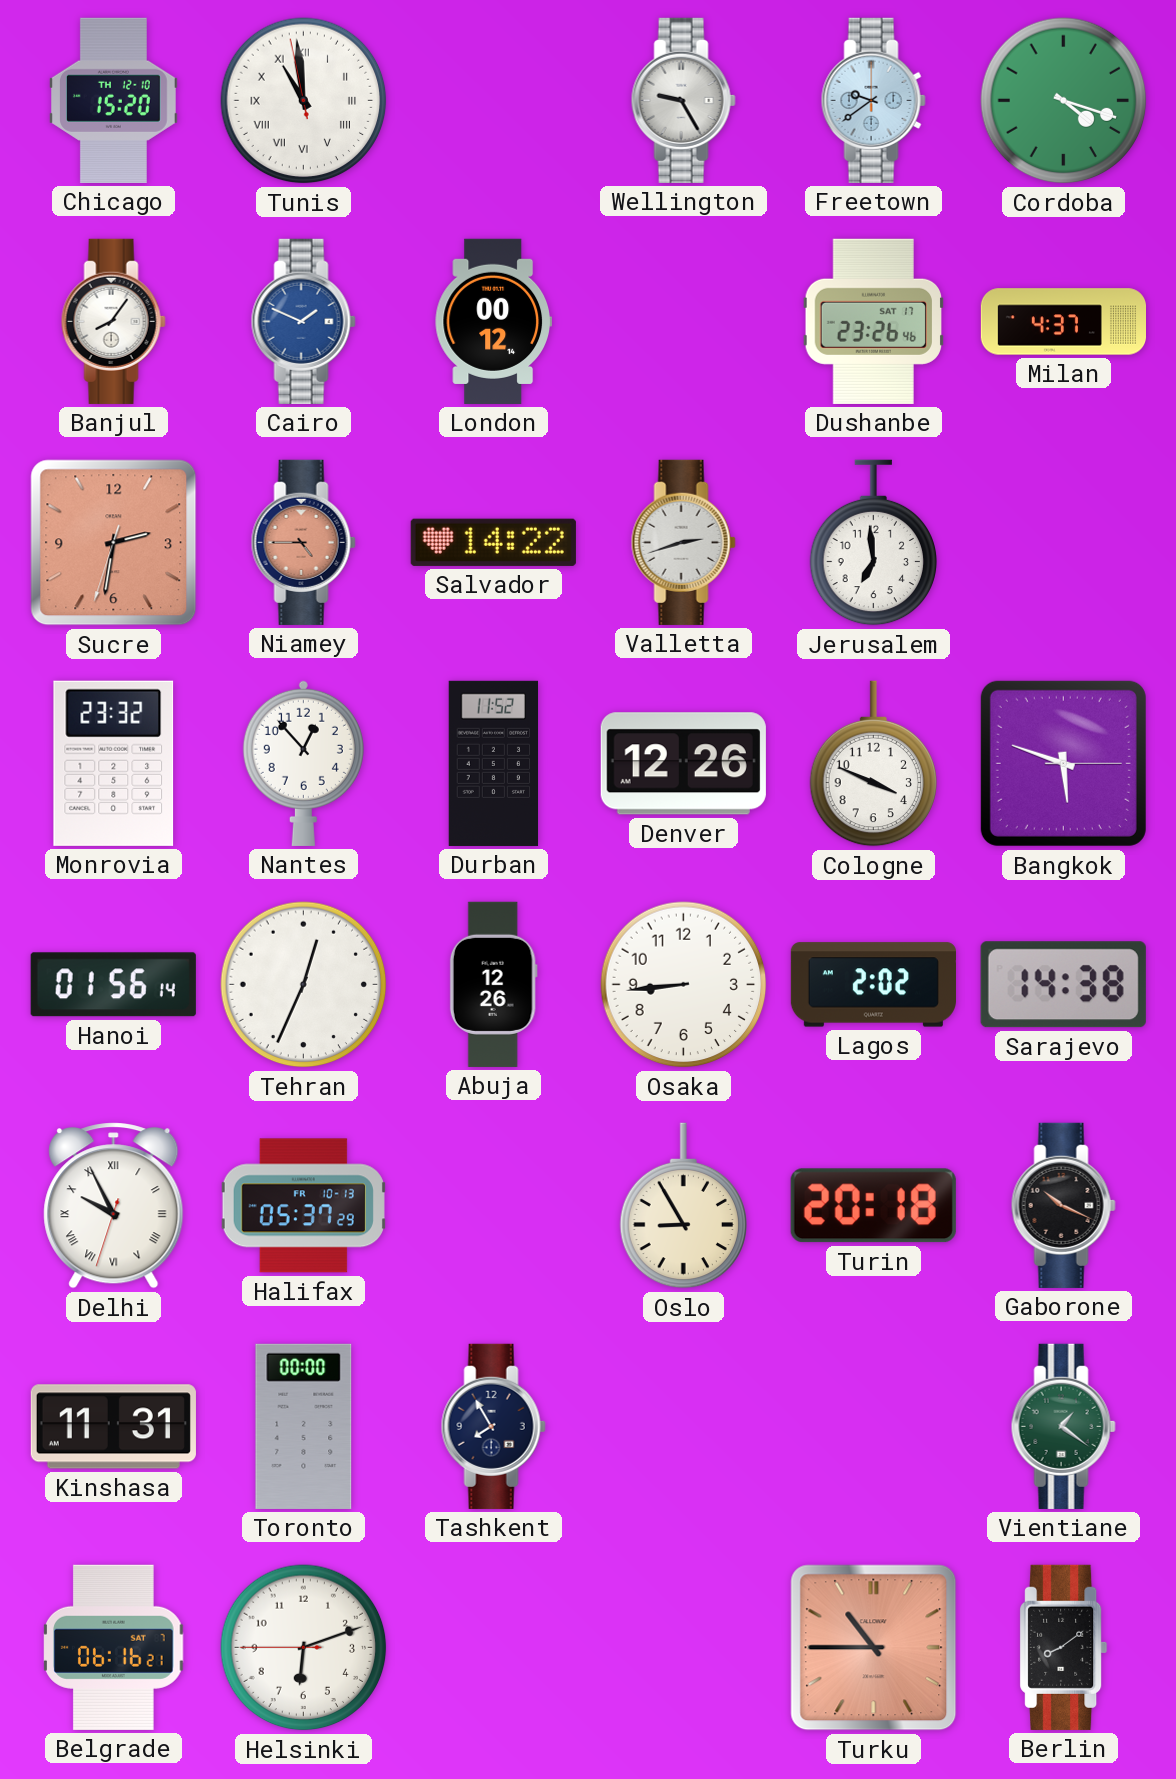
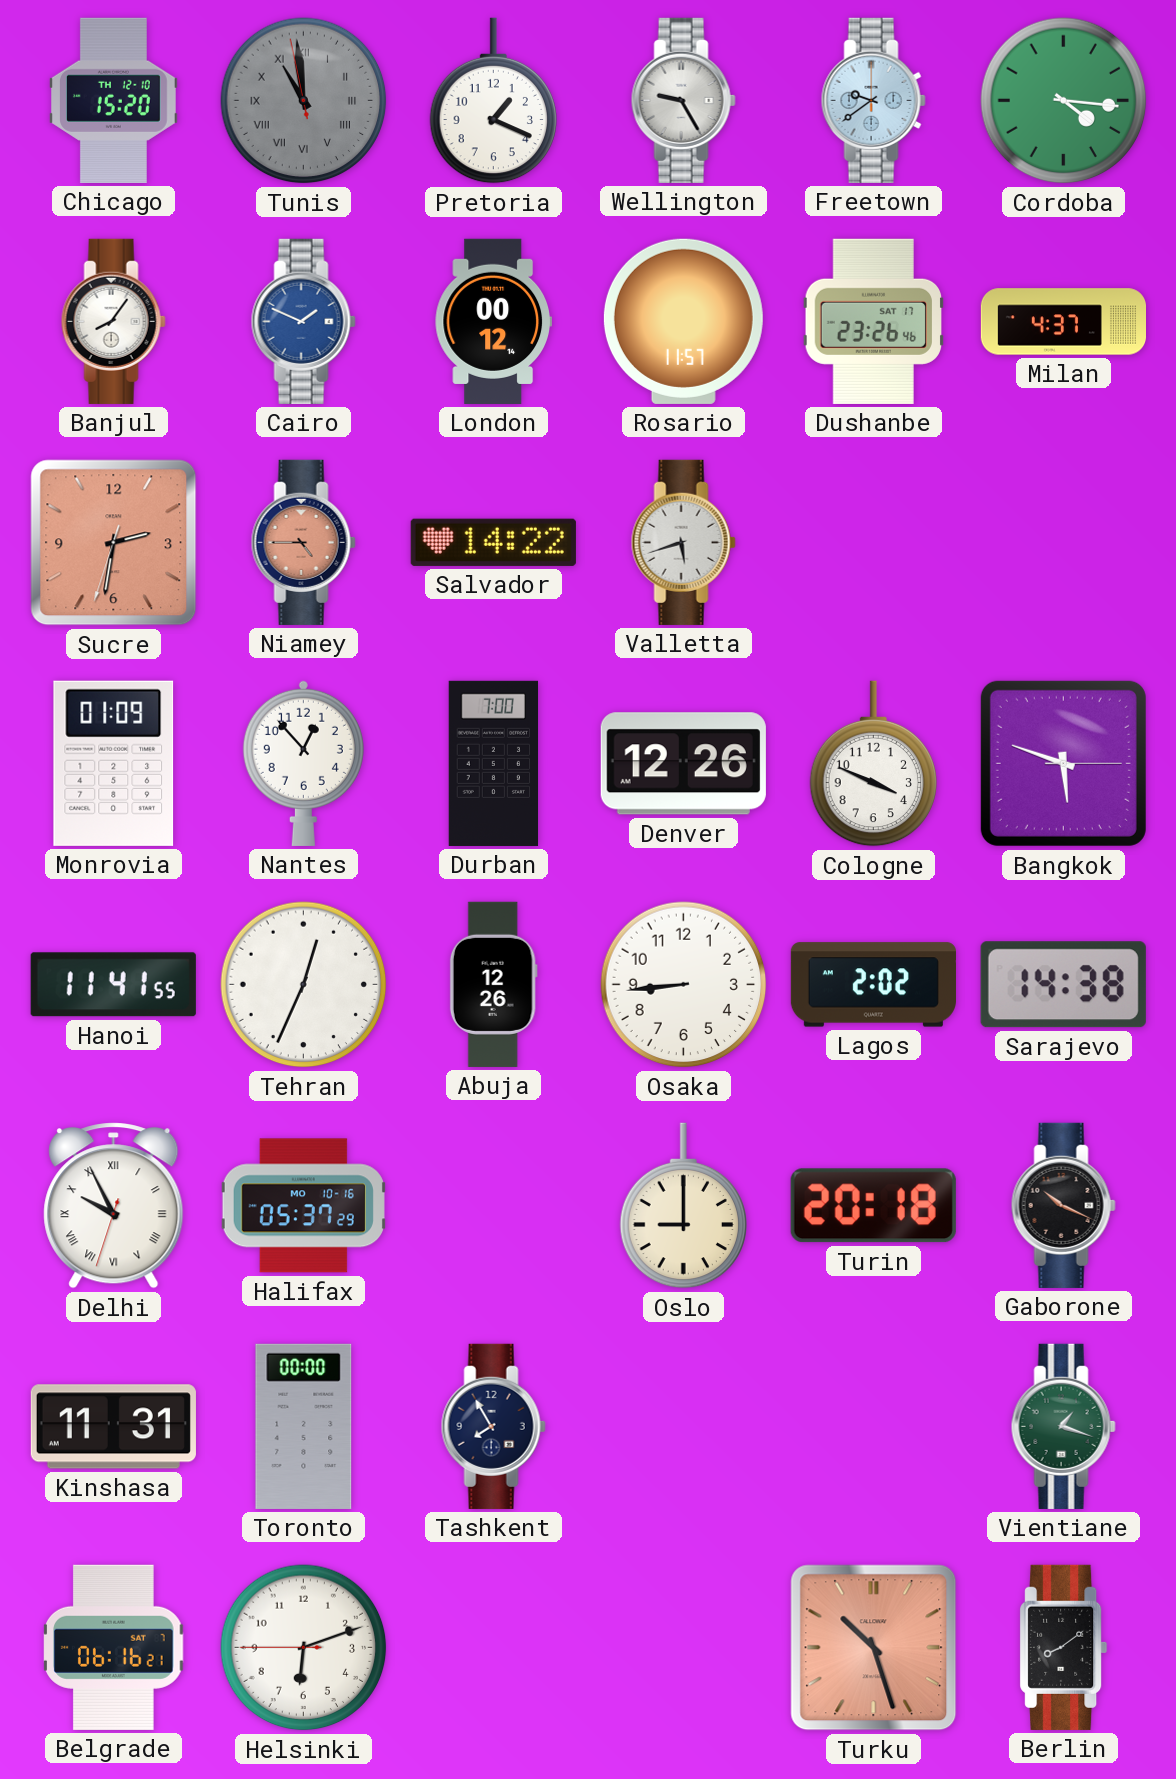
Tunis dial: white -> grey (304, 101)
Pretoria: none -> 1:19 (493, 101)
Cordoba: 4:18 -> 4:16 (1064, 101)
Rosario: none -> 11:57 (683, 321)
Valletta: 2:42 -> 5:42 (683, 542)
Jerusalem: 6:59 -> none (873, 543)
Monrovia: 23:32 -> 01:09 (114, 763)
Durban: 11:52 -> 7:00 (494, 763)
Hanoi: 01:56 -> 11:41 (113, 985)
Halifax date: FR 10-13 -> MO 10-16 (303, 1206)
Oslo: 8:55 -> 9:00 (683, 1206)
Vientiane: 1:21 -> 1:18 (1063, 1426)
Turku: 10:45 -> 10:27 (874, 1648)
